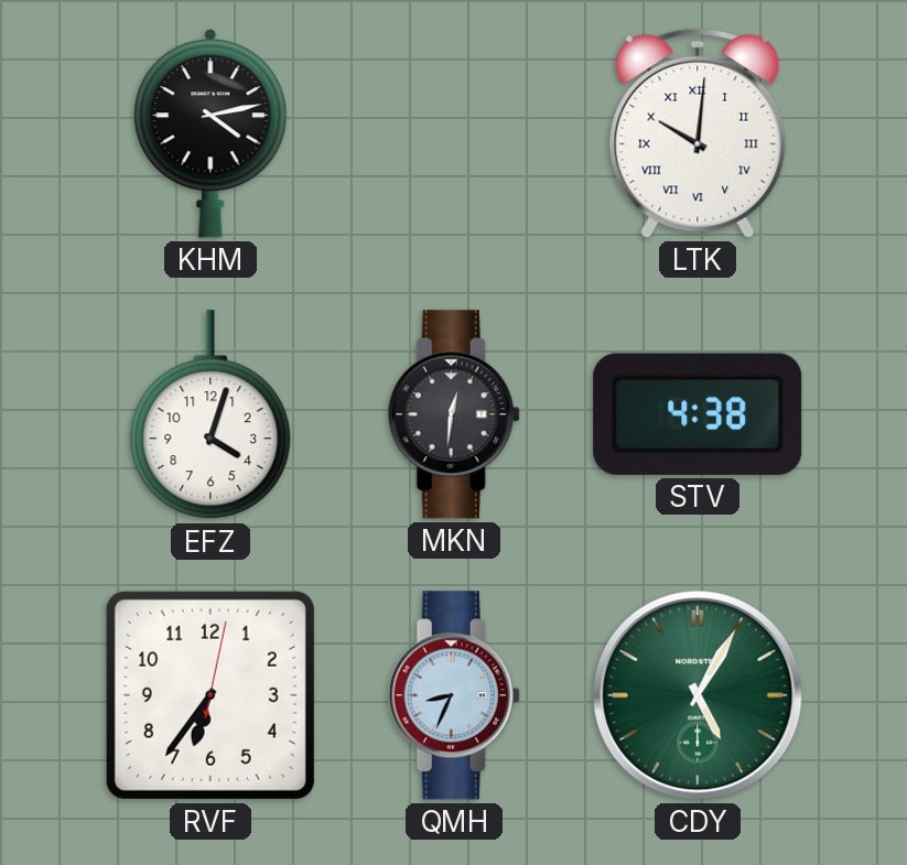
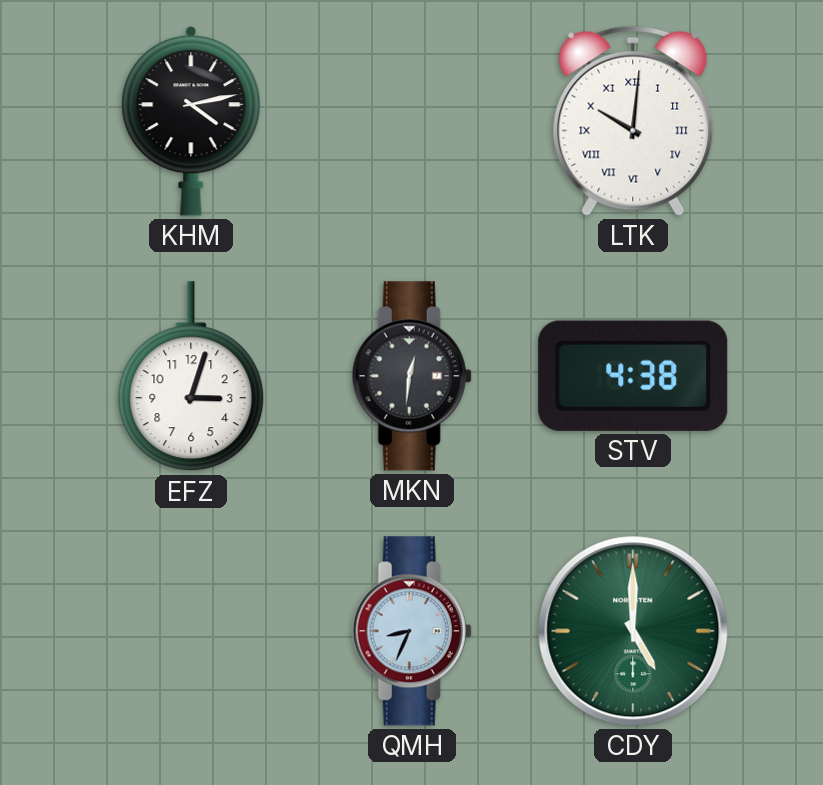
EFZ: 4:03 -> 3:03 (191, 377)
RVF: 6:36 -> none (210, 695)
CDY: 5:05 -> 5:00 (633, 631)
